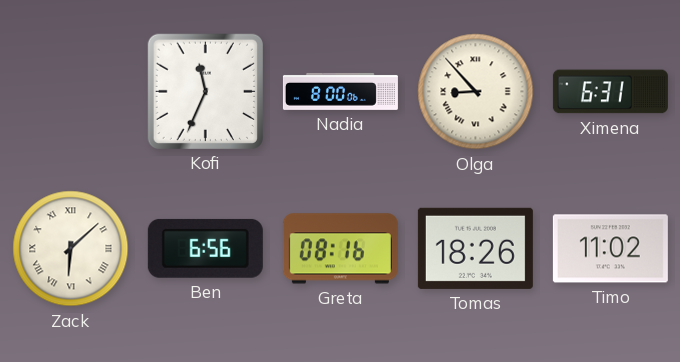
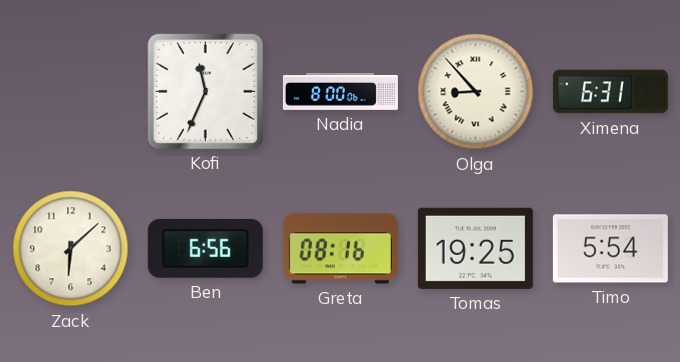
Zack numerals: Roman -> Arabic (71, 249)
Tomas: 18:26 -> 19:25 (475, 248)
Timo: 11:02 -> 5:54 (610, 249)
